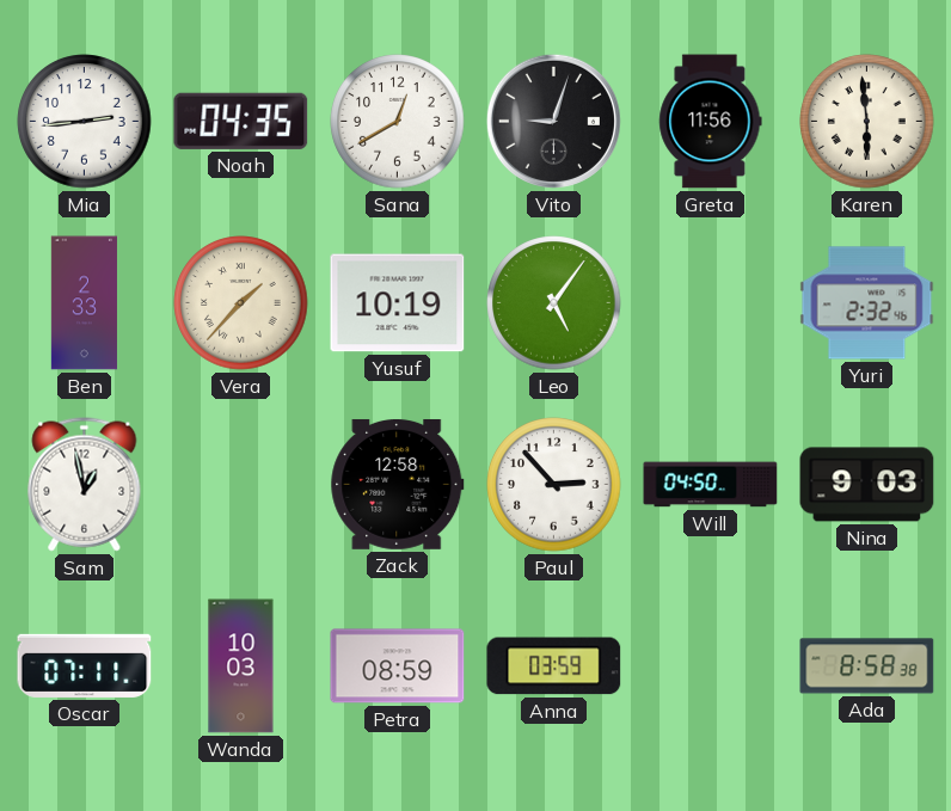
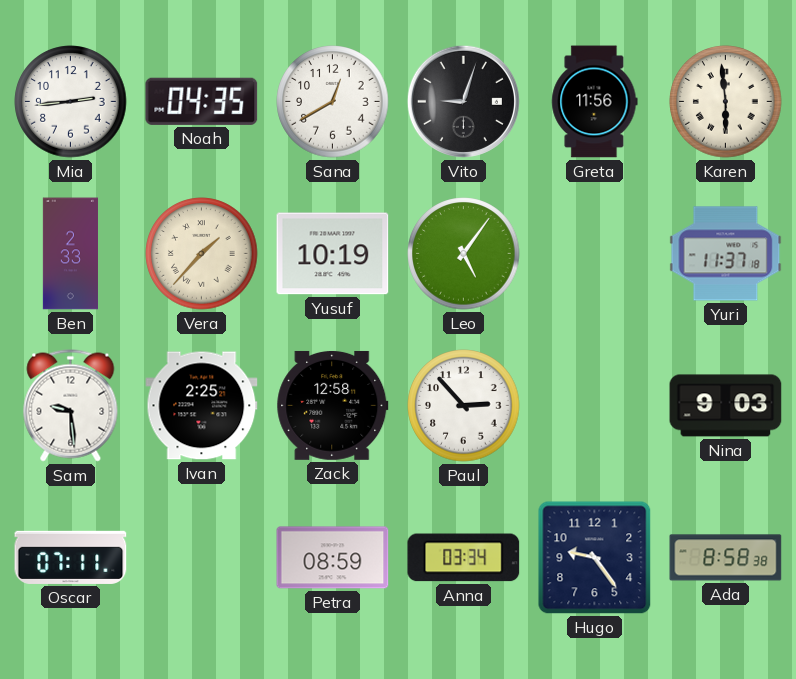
Yuri: 2:32 -> 11:37 (726, 254)
Sam: 12:58 -> 9:29 (71, 406)
Ivan: none -> 2:25 (202, 406)
Will: 04:50 -> none (711, 485)
Wanda: 10:03 -> none (241, 666)
Anna: 03:59 -> 03:34 (464, 558)
Hugo: none -> 9:24 (595, 558)
